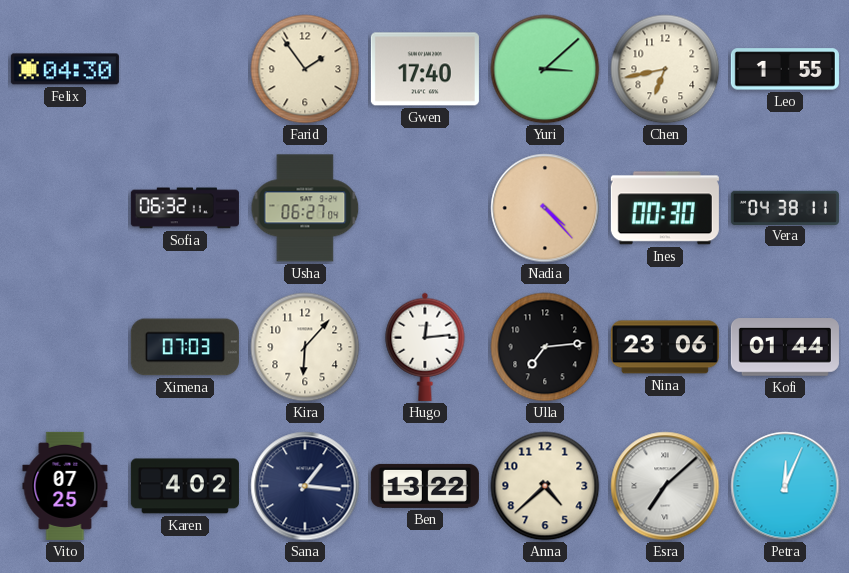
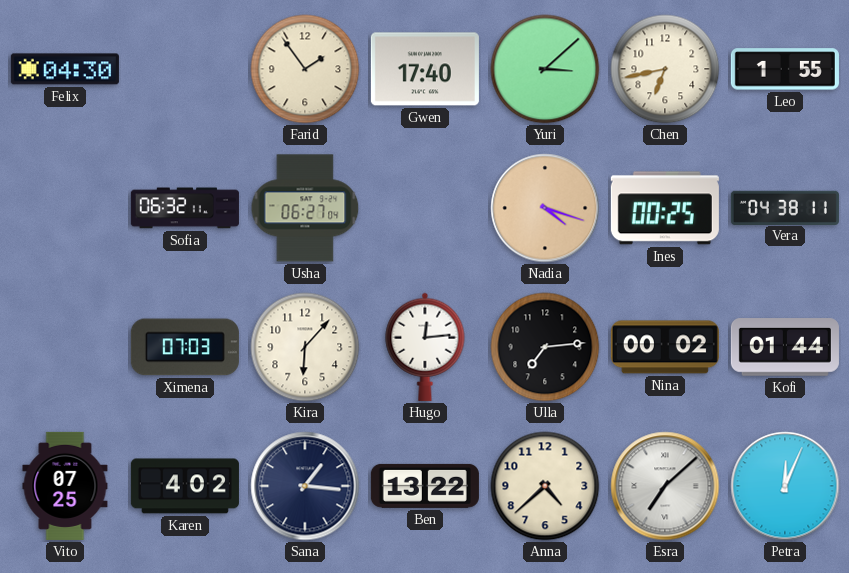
Nadia: 4:23 -> 4:18 (545, 208)
Ines: 00:30 -> 00:25 (665, 208)
Nina: 23:06 -> 00:02 (665, 347)
